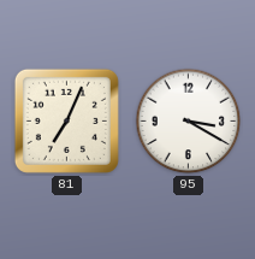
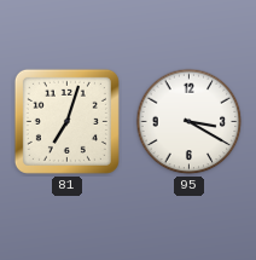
81: 7:04 -> 7:03 (66, 121)
